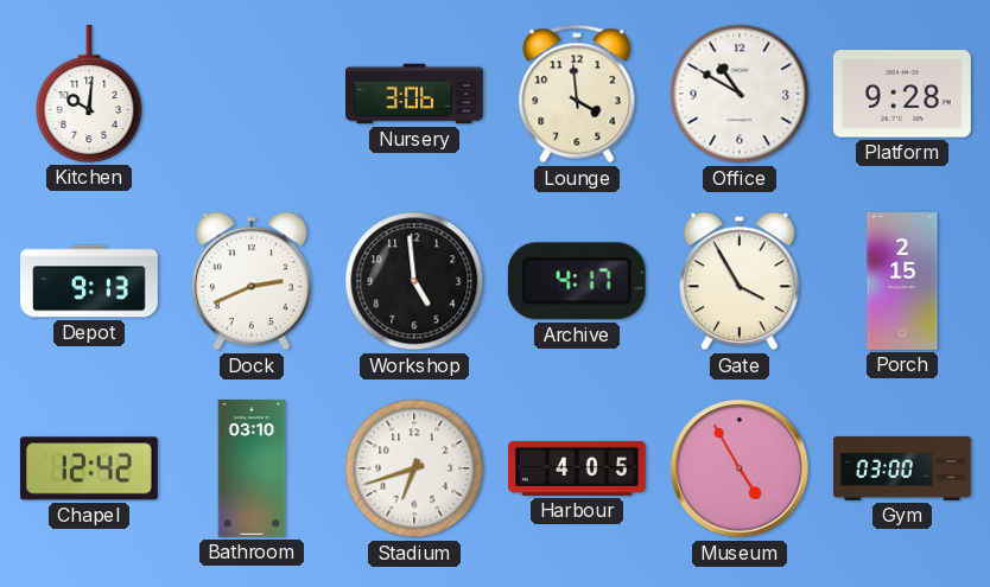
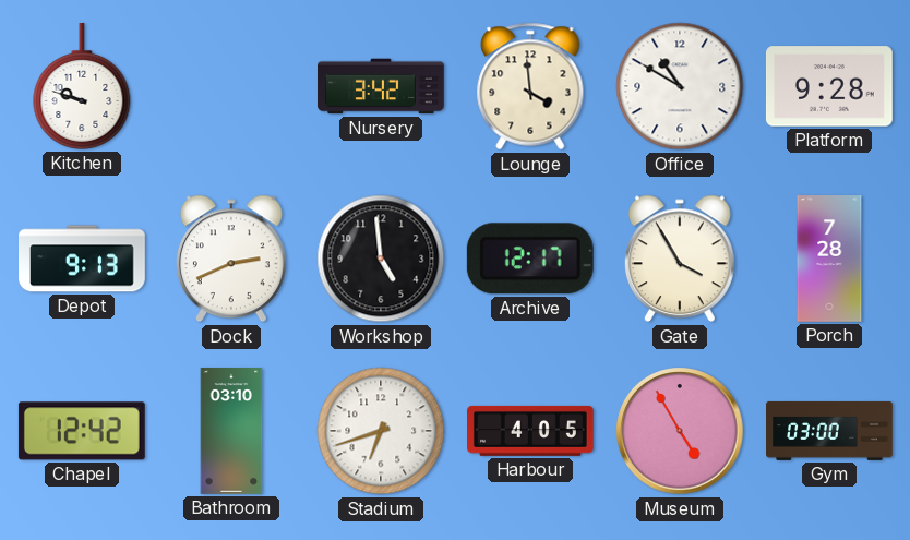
Kitchen: 10:01 -> 9:48 (82, 86)
Nursery: 3:06 -> 3:42 (382, 86)
Archive: 4:17 -> 12:17 (530, 259)
Porch: 2:15 -> 7:28 (829, 260)
